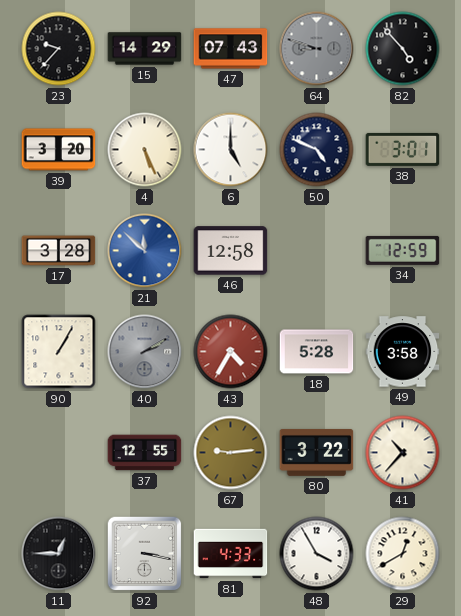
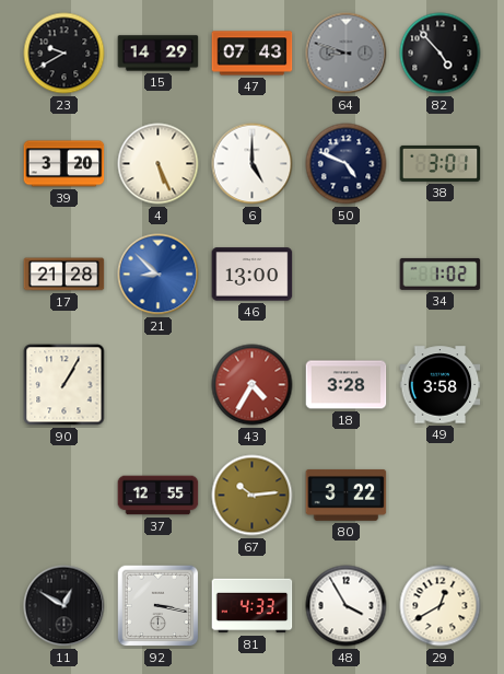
23: 9:37 -> 9:40 (65, 54)
17: 3:28 -> 21:28 (65, 275)
21: 11:52 -> 8:52 (159, 275)
46: 12:58 -> 13:00 (253, 275)
34: 12:59 -> 1:02 (441, 274)
40: 2:10 -> none (145, 352)
18: 5:28 -> 3:28 (347, 385)
67: 9:14 -> 10:14 (253, 496)
41: 10:37 -> none (403, 453)
11: 12:45 -> 12:50 (65, 606)
